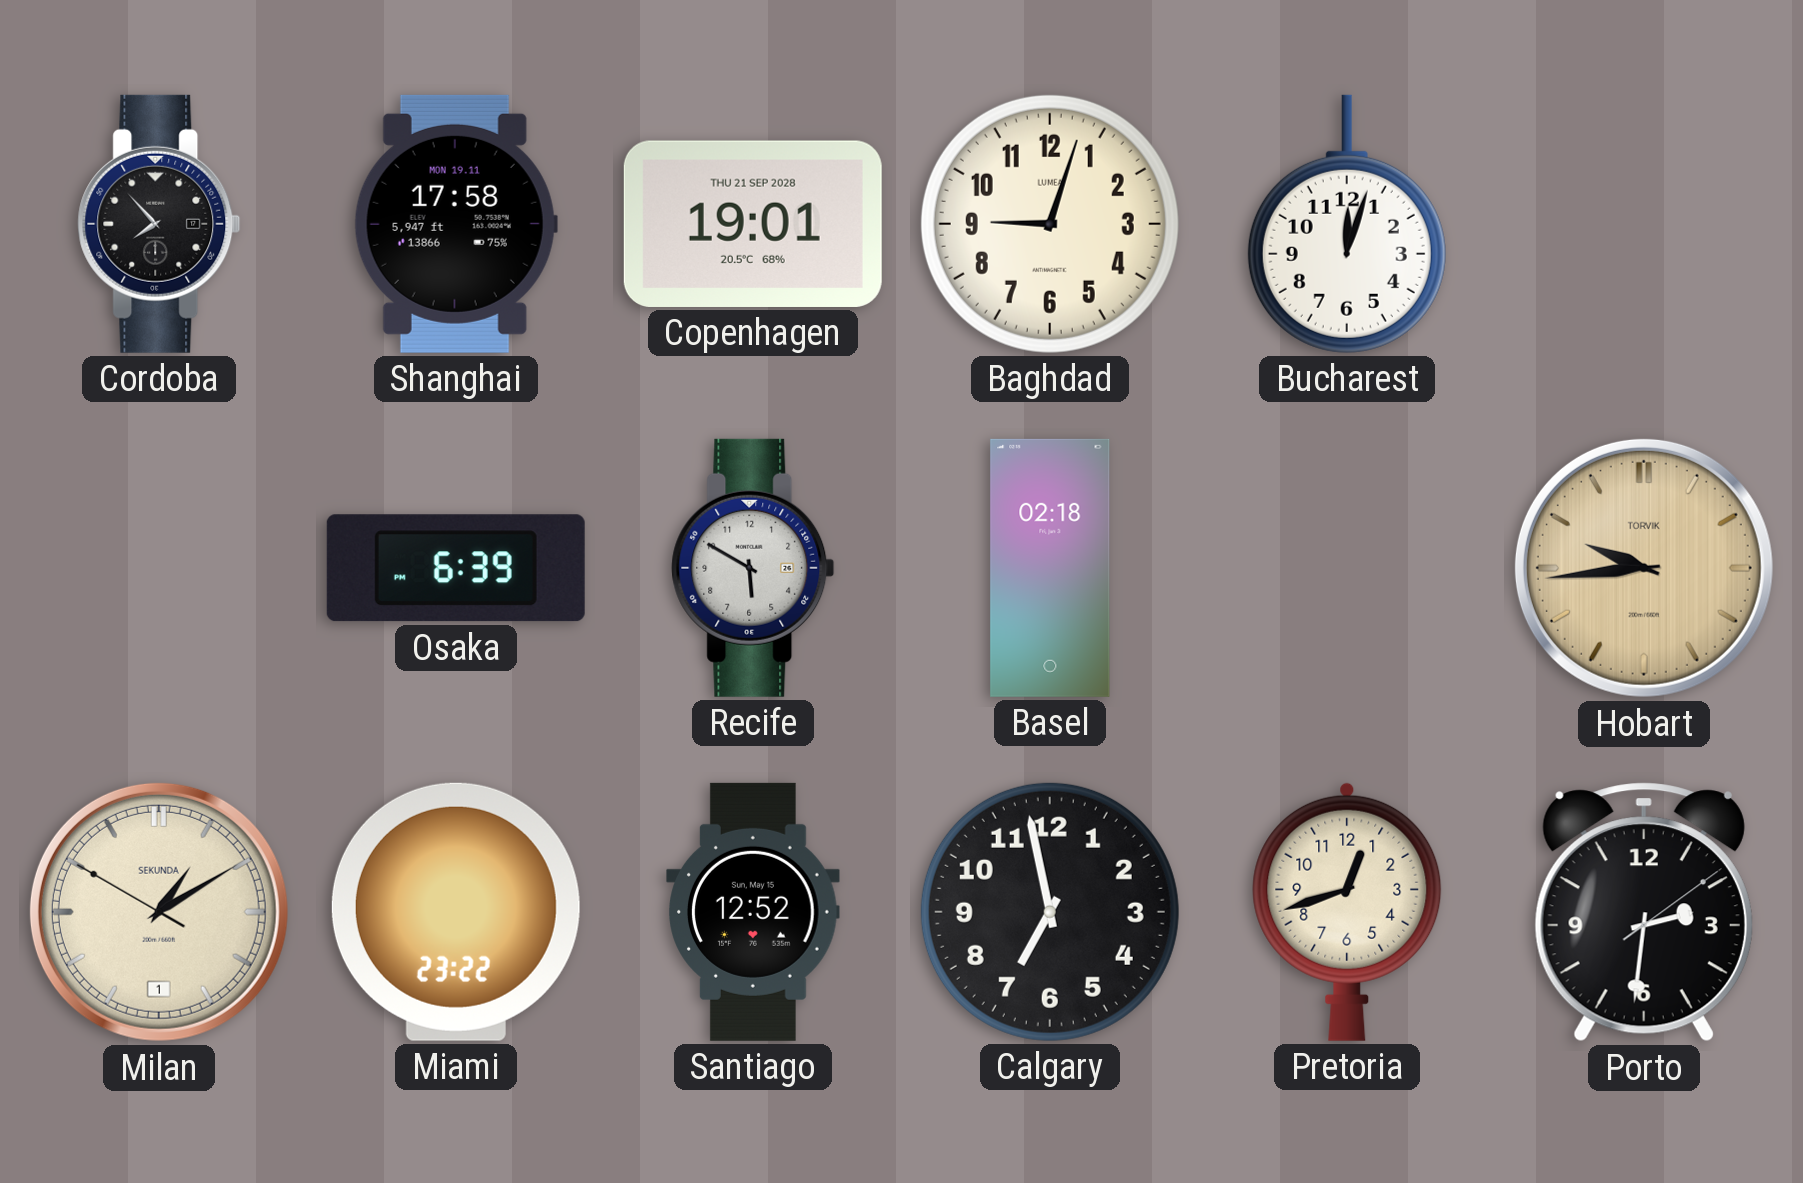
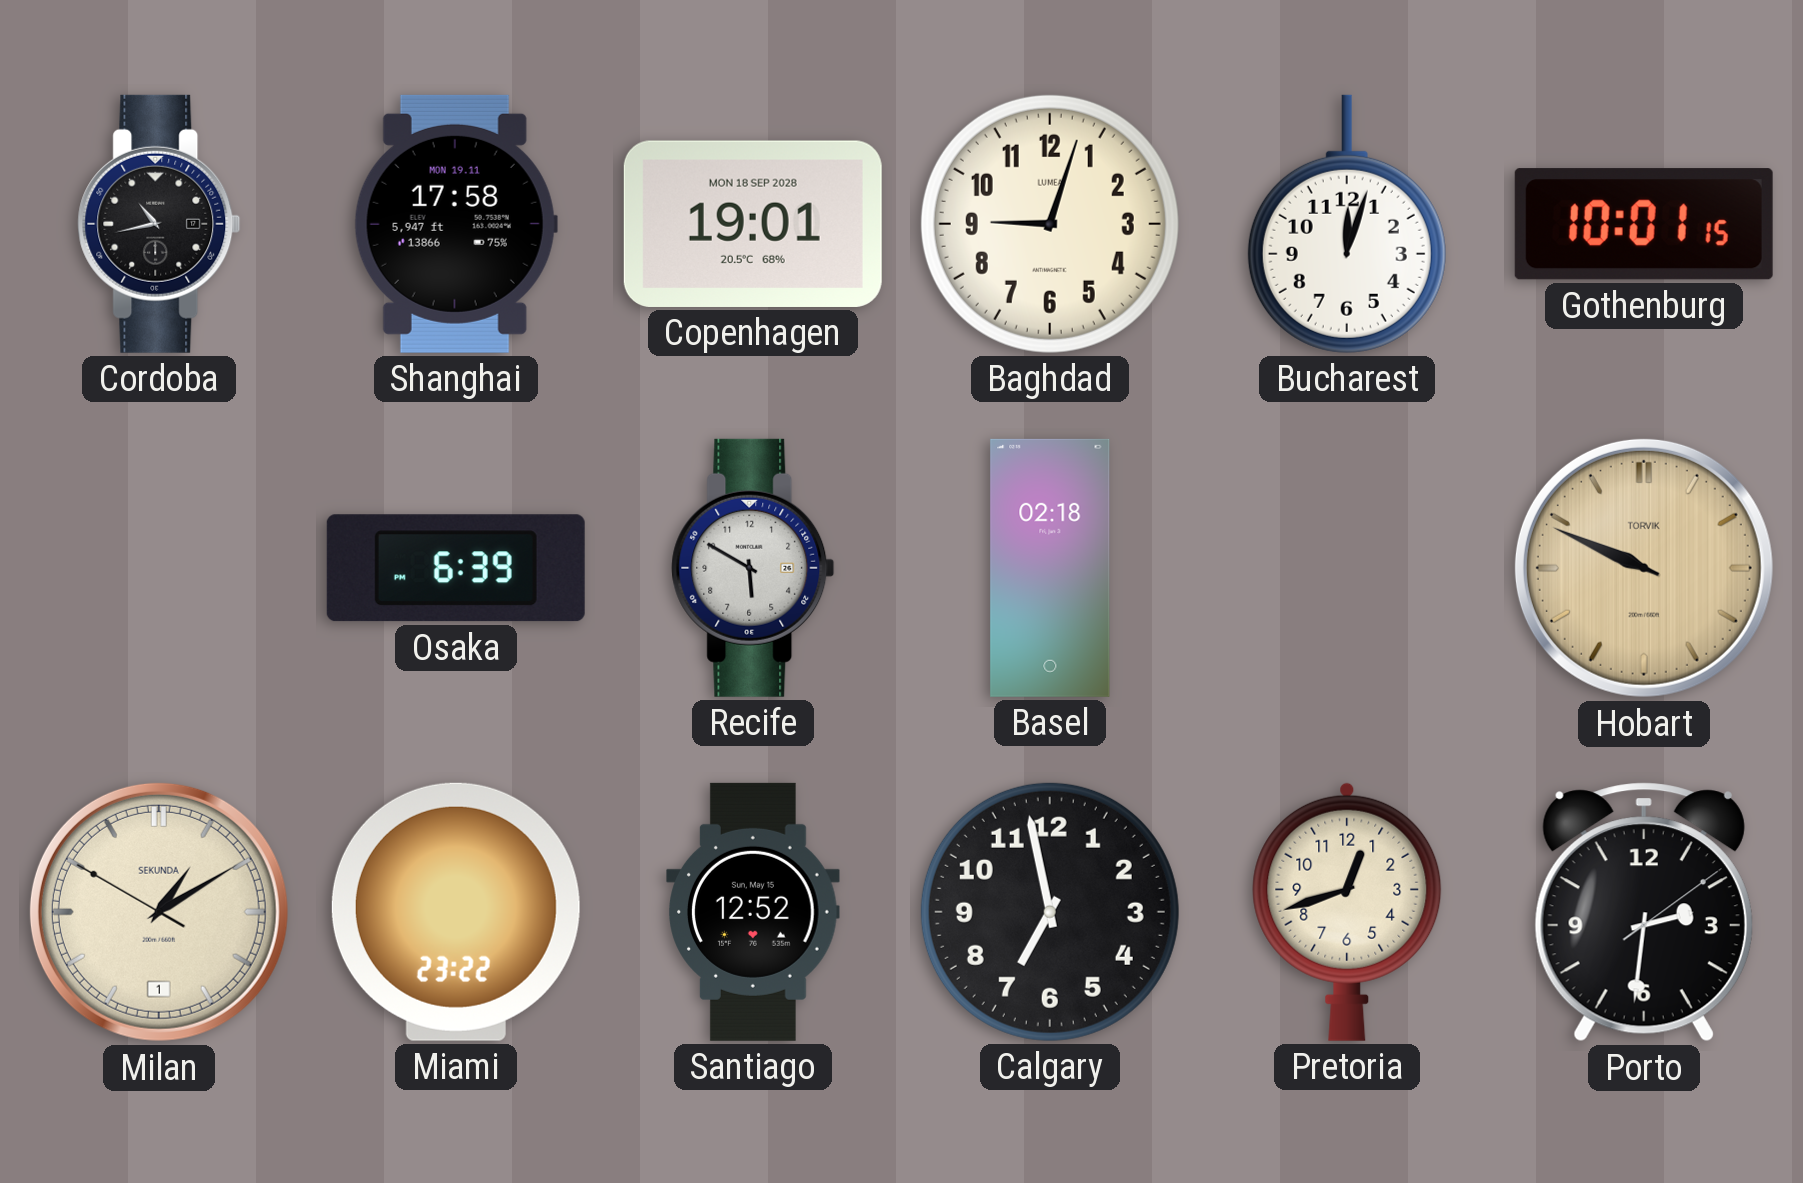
Cordoba: 7:53 -> 10:43 (159, 224)
Copenhagen date: THU 21 SEP 2028 -> MON 18 SEP 2028 (753, 224)
Gothenburg: none -> 10:01 (1644, 224)
Hobart: 9:44 -> 9:49 (1644, 568)
